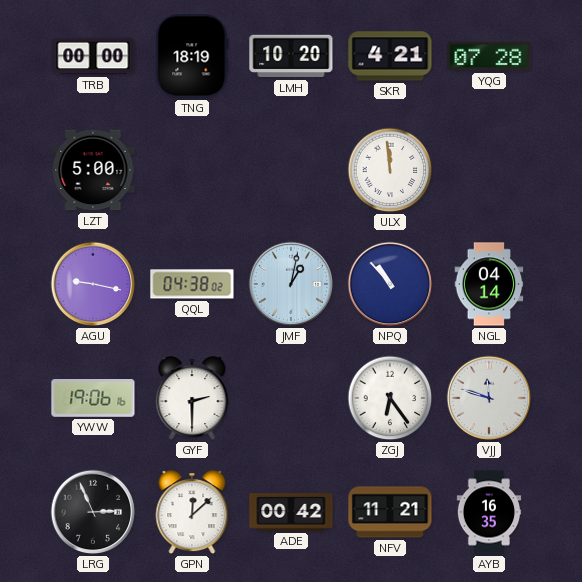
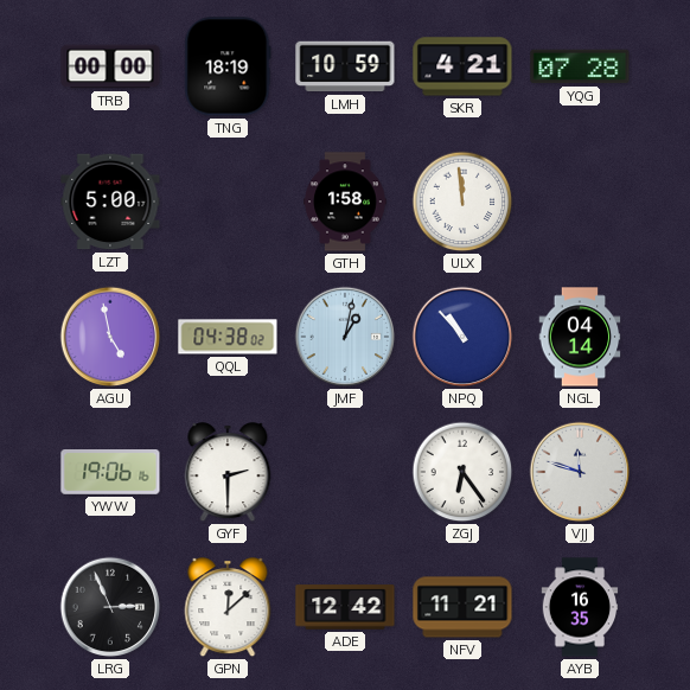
LMH: 10:20 -> 10:59 (345, 66)
GTH: none -> 1:58 (345, 202)
AGU: 9:17 -> 4:58 (110, 337)
ADE: 00:42 -> 12:42 (345, 607)
